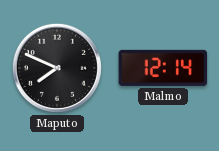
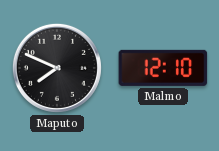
Malmo: 12:14 -> 12:10 (163, 68)
